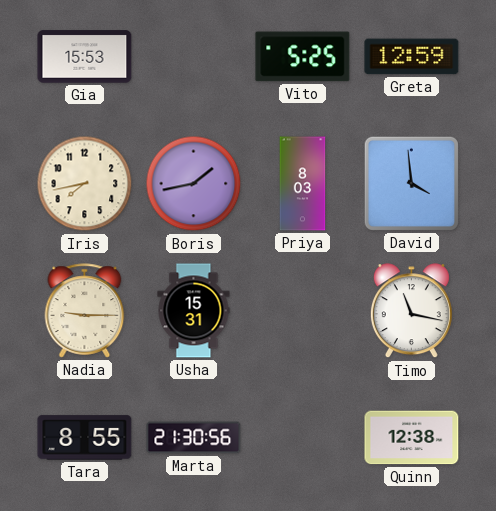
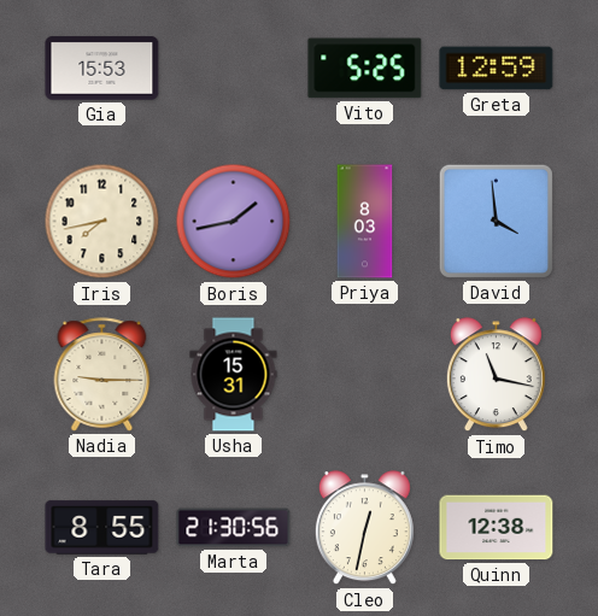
Cleo: none -> 12:32 (364, 528)
